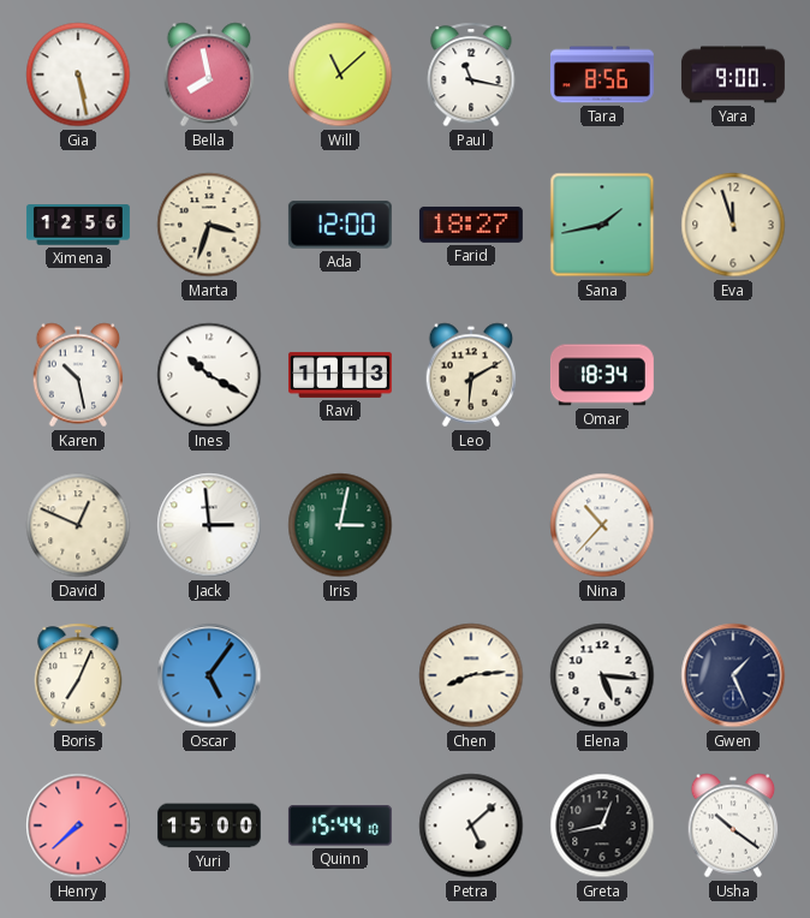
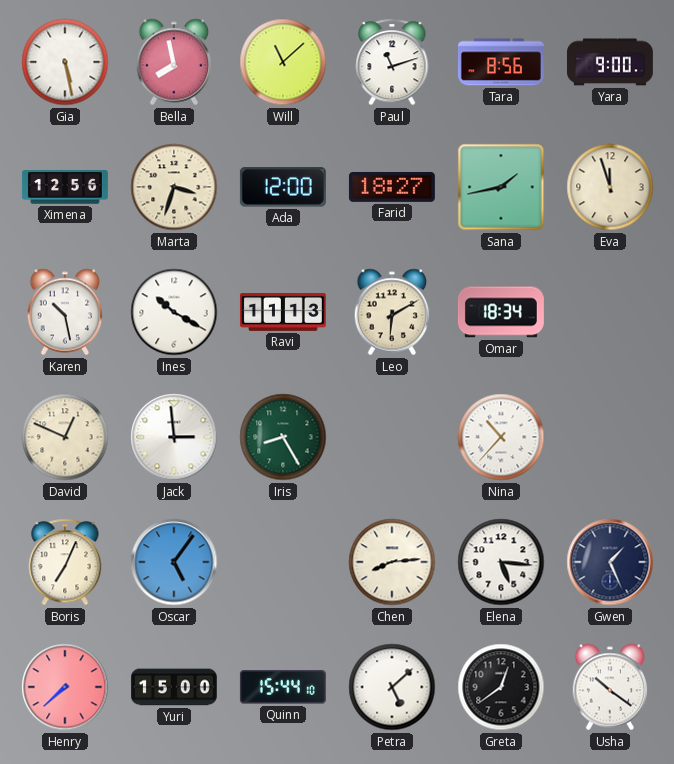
Paul: 11:17 -> 11:12 (392, 62)
Iris: 3:02 -> 8:25 (283, 437)
Greta: 12:43 -> 12:39 (501, 687)
